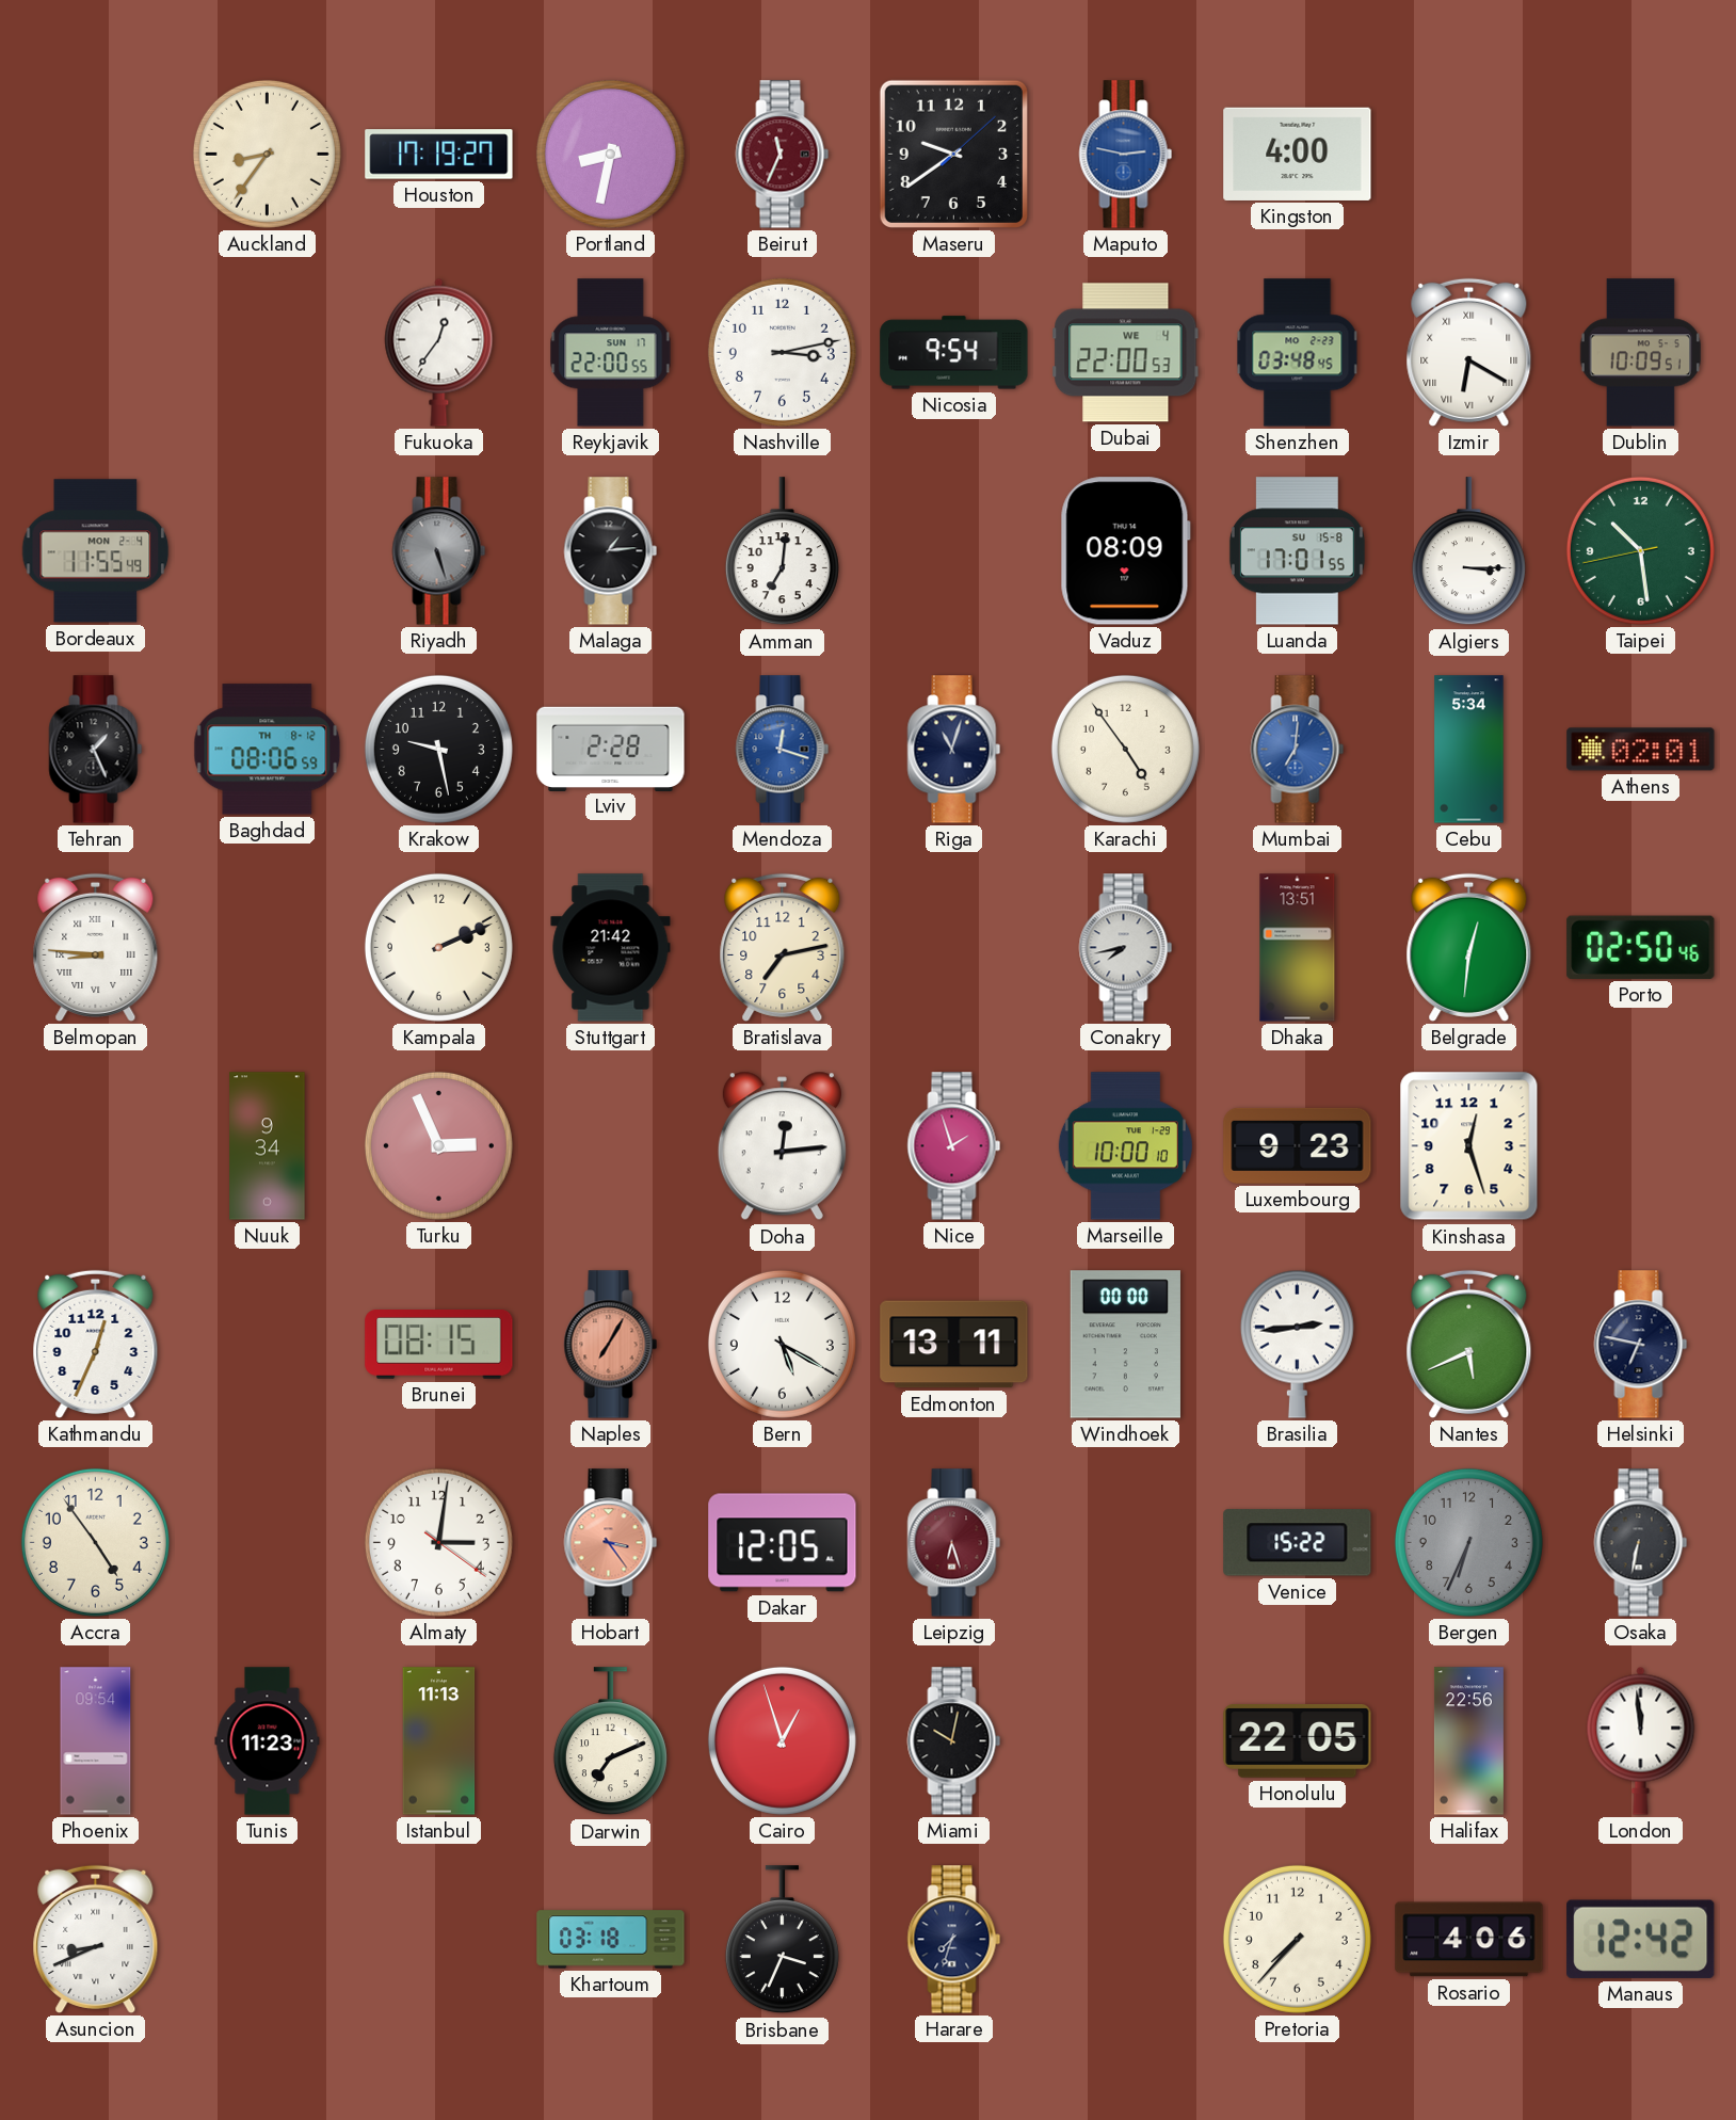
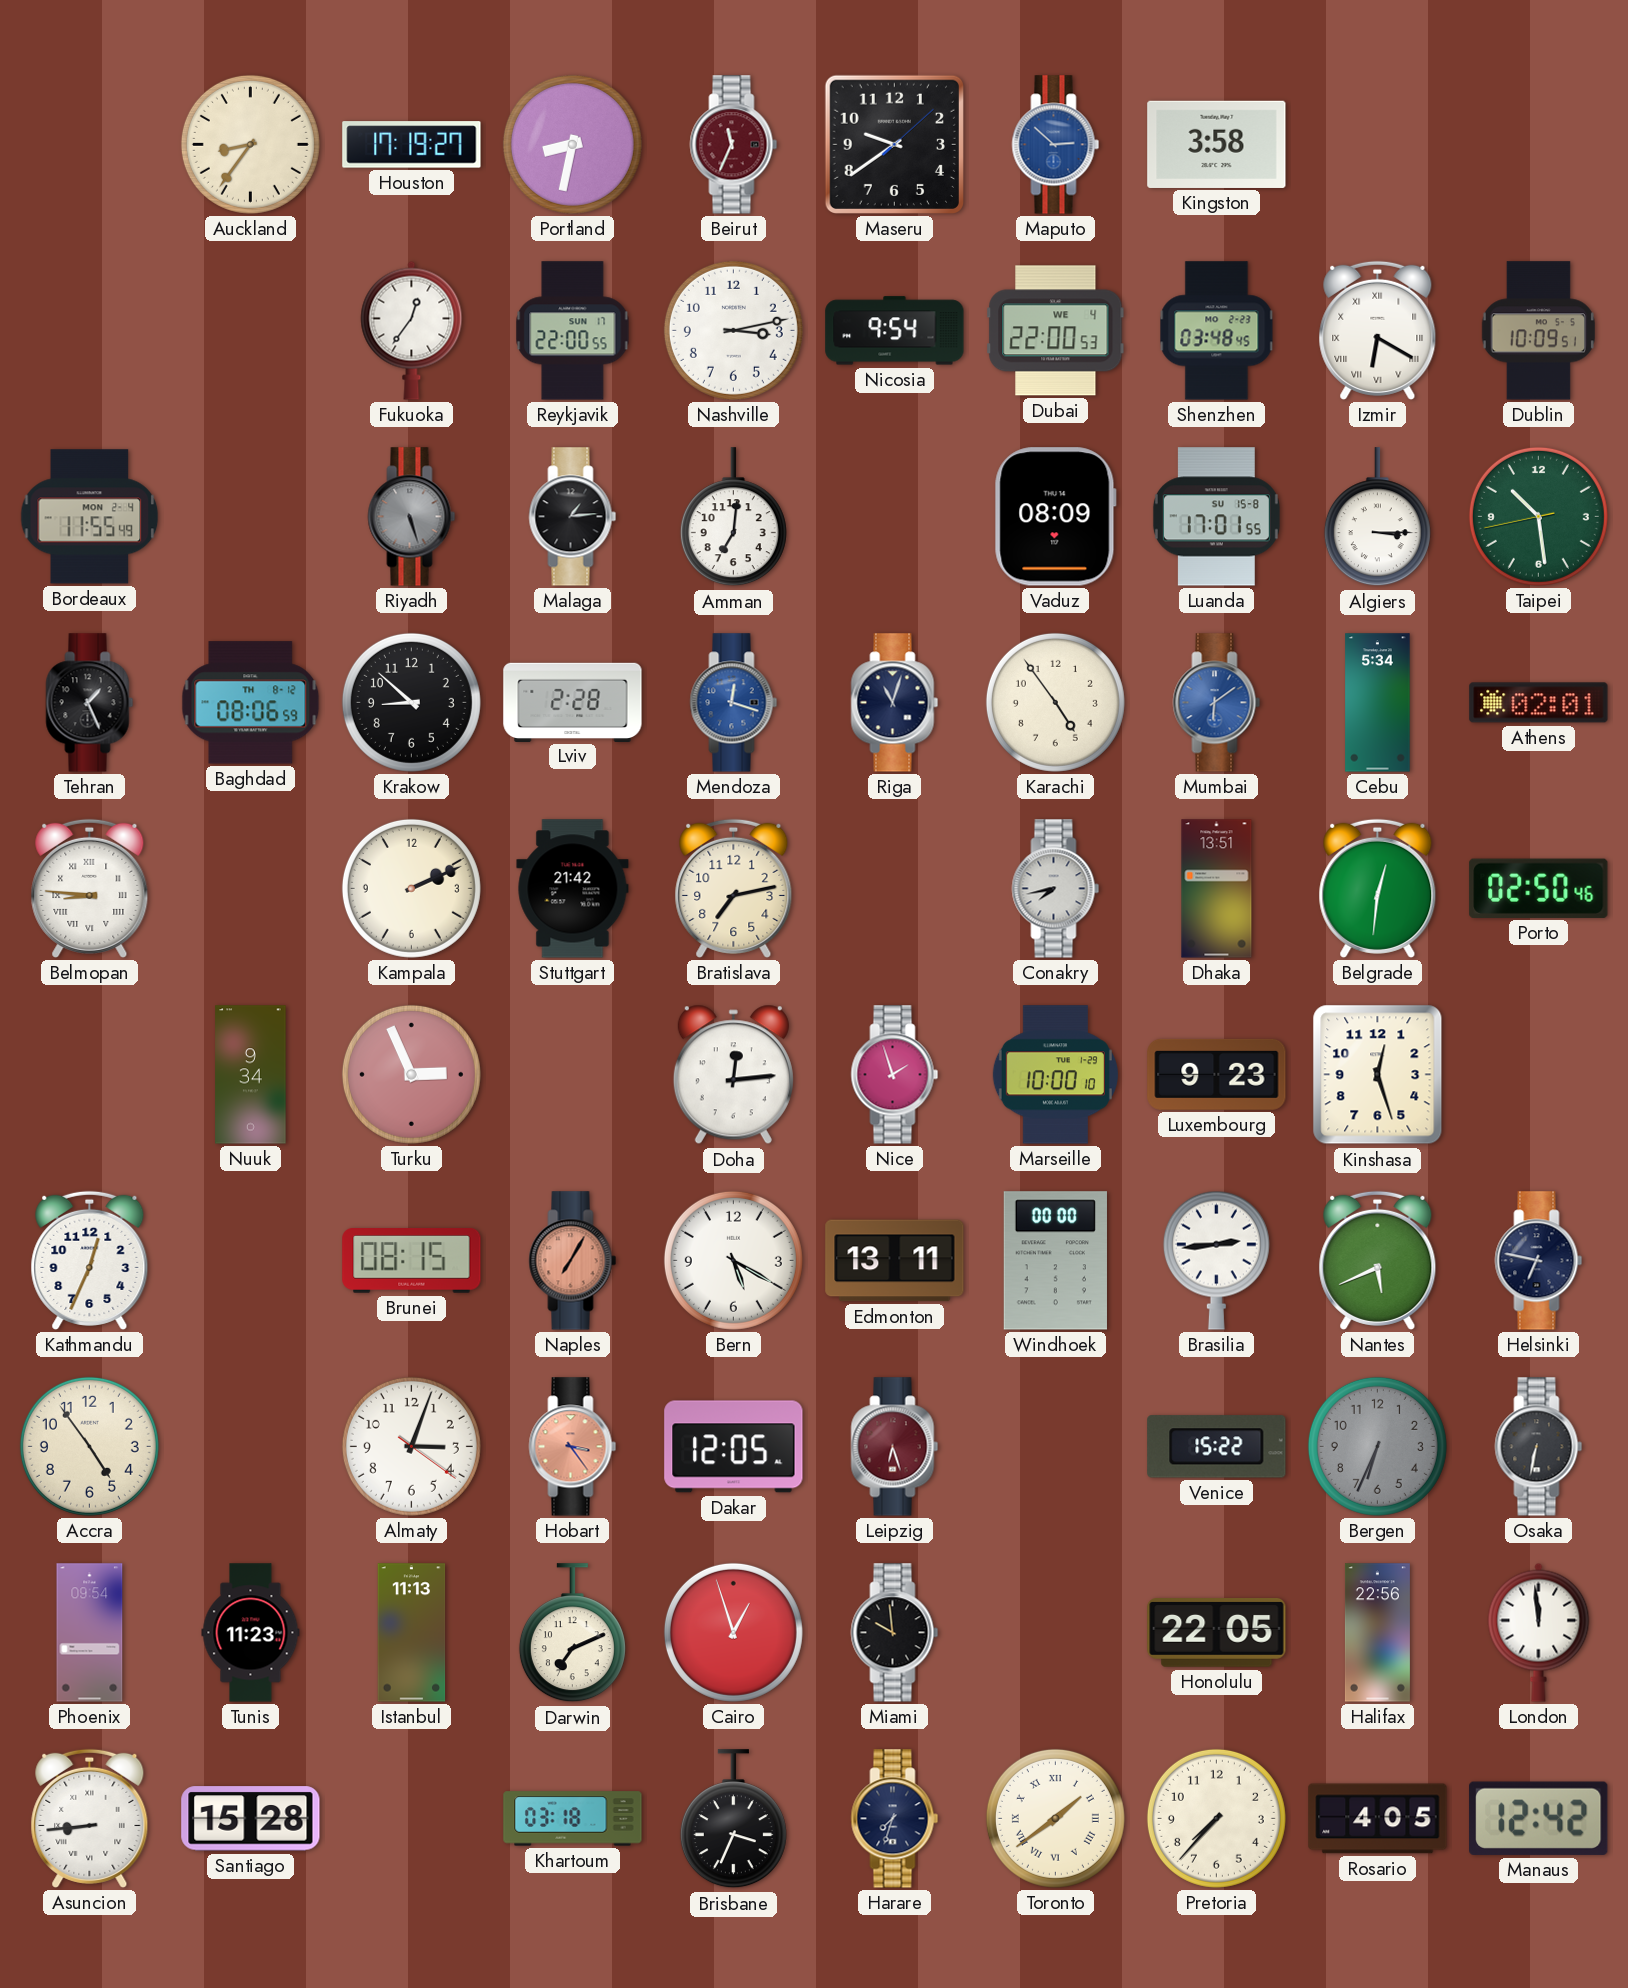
Maputo: 2:47 -> 2:52 (1056, 145)
Kingston: 4:00 -> 3:58 (1217, 144)
Krakow: 9:28 -> 8:52 (411, 702)
Mumbai: 7:01 -> 6:09 (1217, 703)
Almaty: 3:01 -> 3:03 (411, 1446)
Miami: 10:02 -> 9:59 (895, 1633)
Asuncion: 8:41 -> 8:44 (90, 1818)
Santiago: none -> 15:28 (251, 1819)
Toronto: none -> 1:39 (1055, 1818)
Rosario: 4:06 -> 4:05 (1378, 1819)
